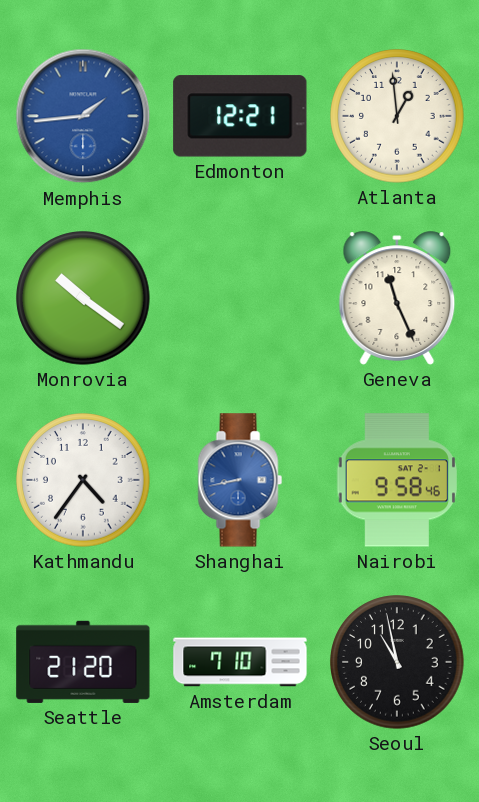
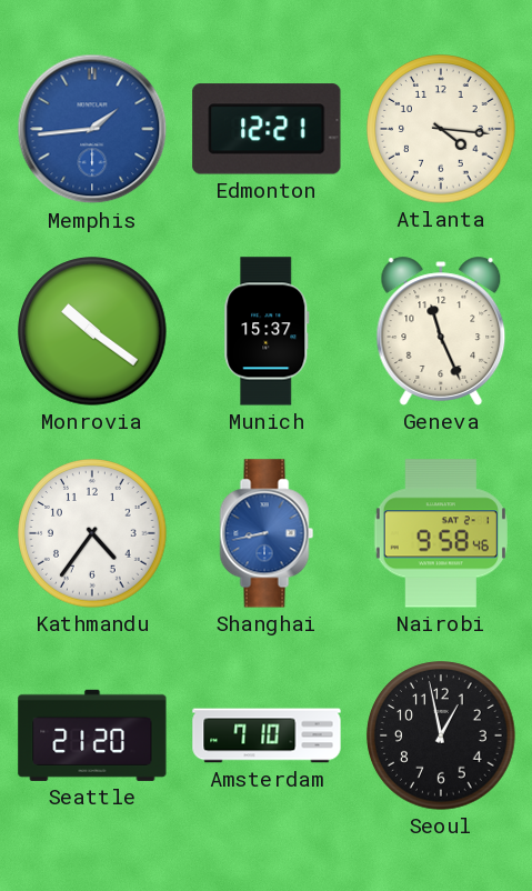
Atlanta: 12:59 -> 4:16 (441, 129)
Munich: none -> 15:37 (267, 331)
Seoul: 10:58 -> 12:58 (441, 735)
